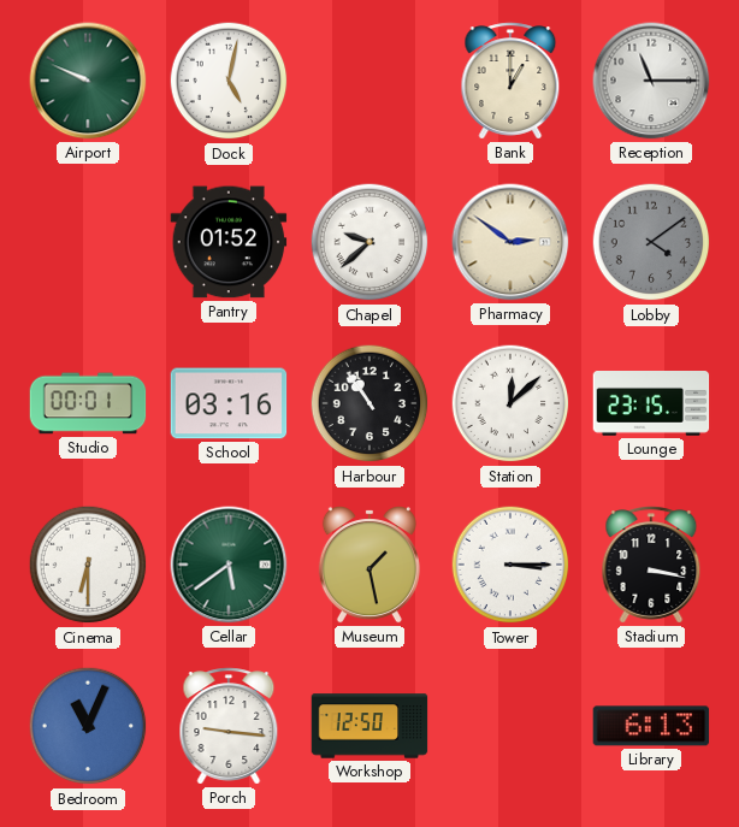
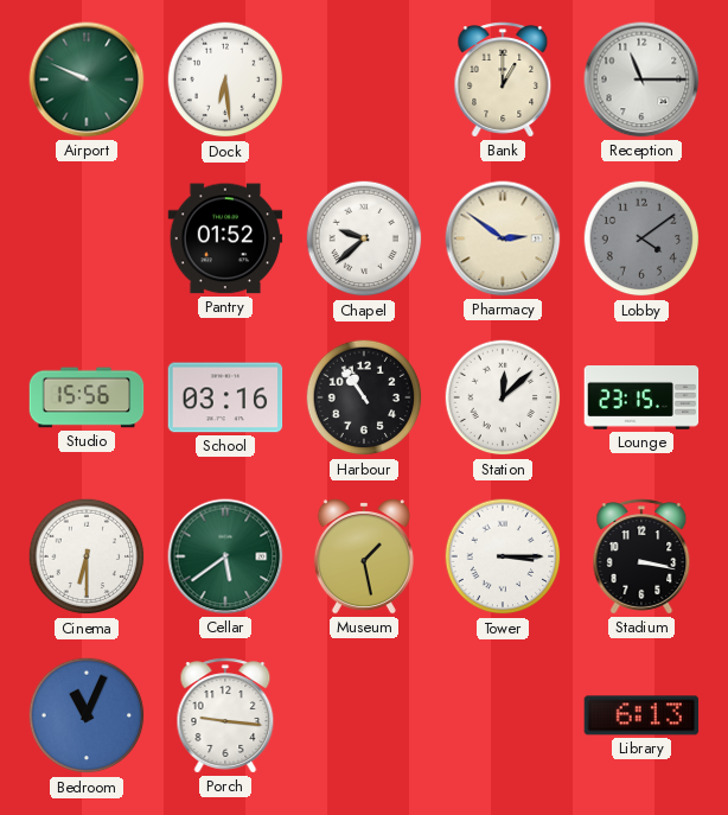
Dock: 5:02 -> 6:29 (225, 79)
Studio: 00:01 -> 15:56 (87, 397)
Workshop: 12:50 -> none (369, 726)
